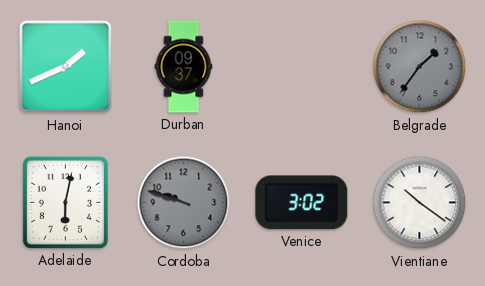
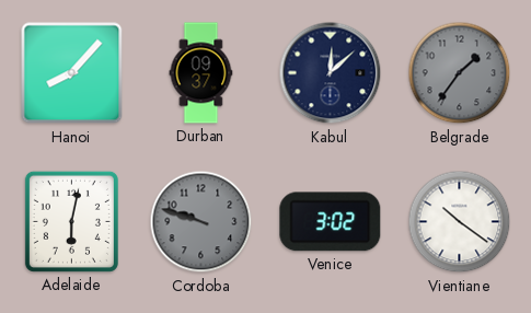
Hanoi: 1:41 -> 8:07 (72, 73)
Kabul: none -> 12:08 (331, 73)
